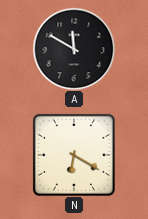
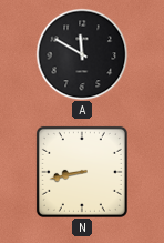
N: 6:20 -> 8:43 (82, 172)
